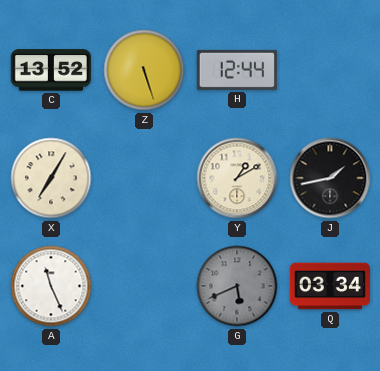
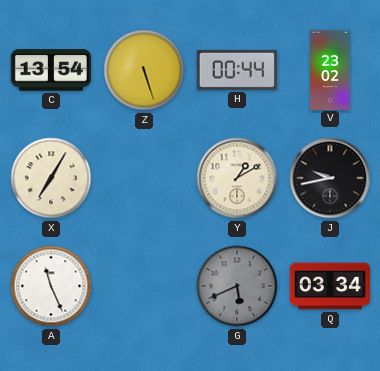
C: 13:52 -> 13:54 (51, 70)
H: 12:44 -> 00:44 (237, 70)
V: none -> 23:02 (331, 69)
J: 1:43 -> 9:43 (330, 178)
